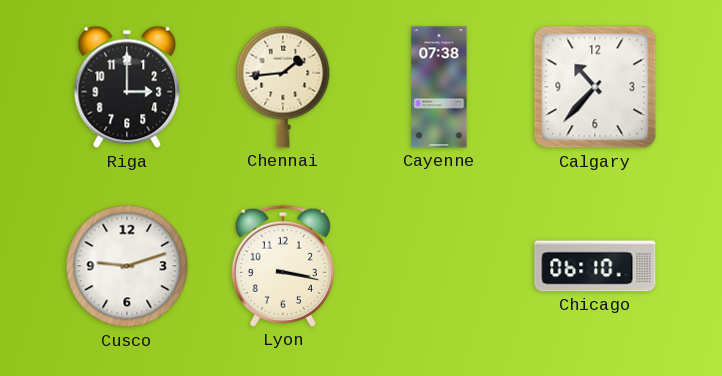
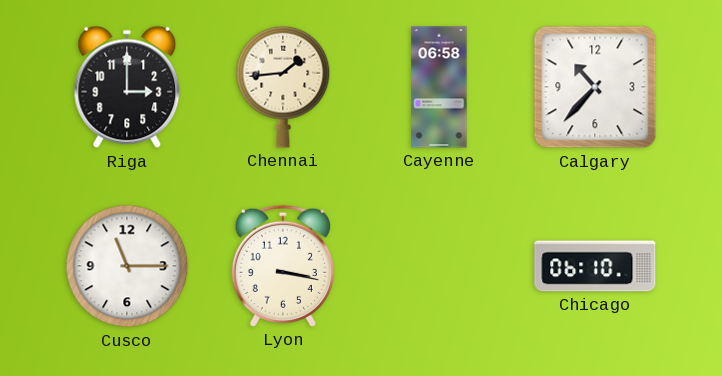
Cayenne: 07:38 -> 06:58 (439, 87)
Cusco: 9:12 -> 11:15 (127, 266)
